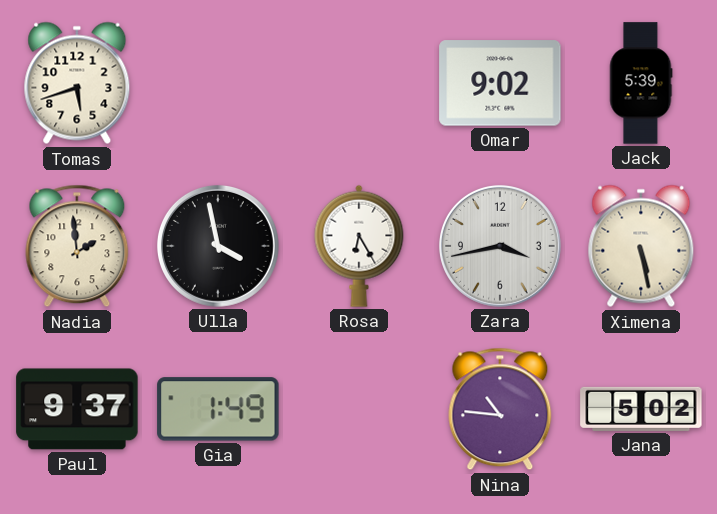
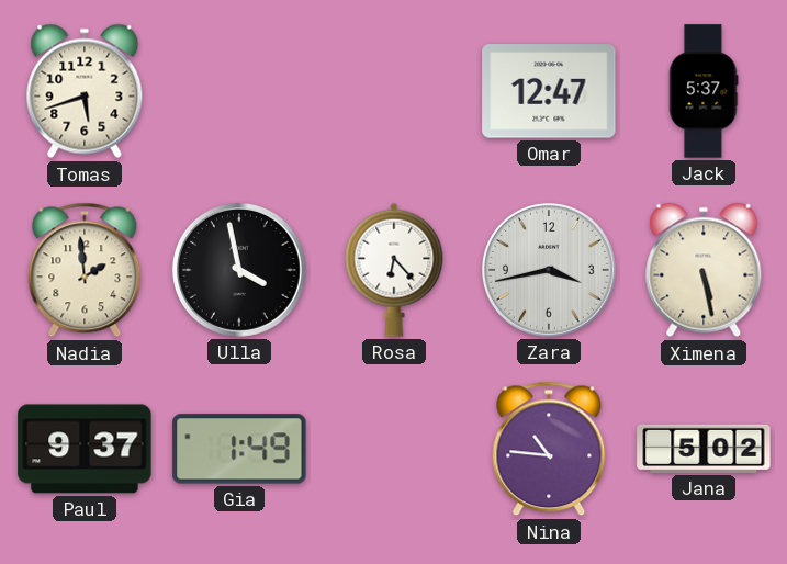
Omar: 9:02 -> 12:47 (549, 91)
Jack: 5:39 -> 5:37 (704, 91)
Rosa: 6:25 -> 6:23 (394, 270)
